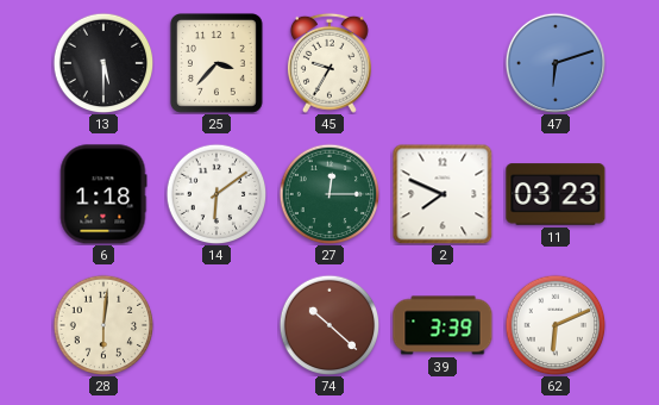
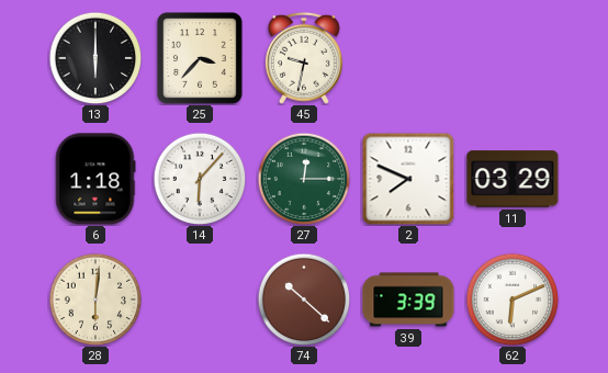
13: 5:30 -> 6:00 (95, 58)
45: 9:35 -> 9:32 (304, 58)
47: 6:12 -> none (556, 63)
14: 6:09 -> 6:07 (200, 179)
11: 03:23 -> 03:29 (513, 179)
